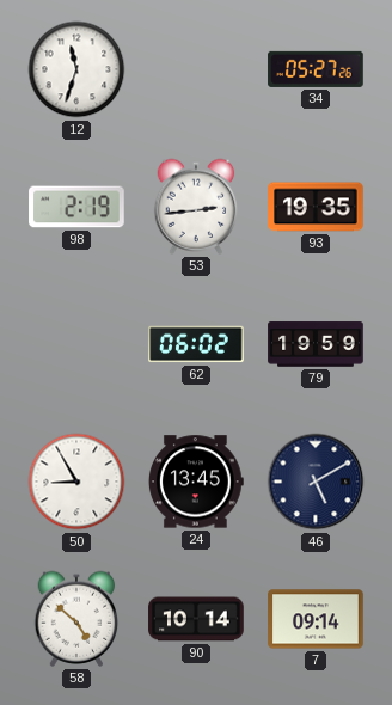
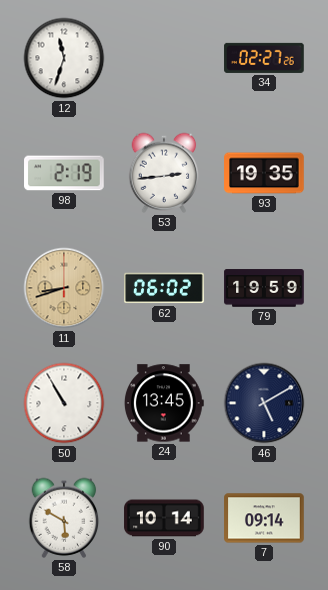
34: 05:27 -> 02:27 (264, 58)
11: none -> 8:42 (64, 288)
50: 8:55 -> 10:55 (64, 403)
58: 4:52 -> 5:50 (64, 518)
